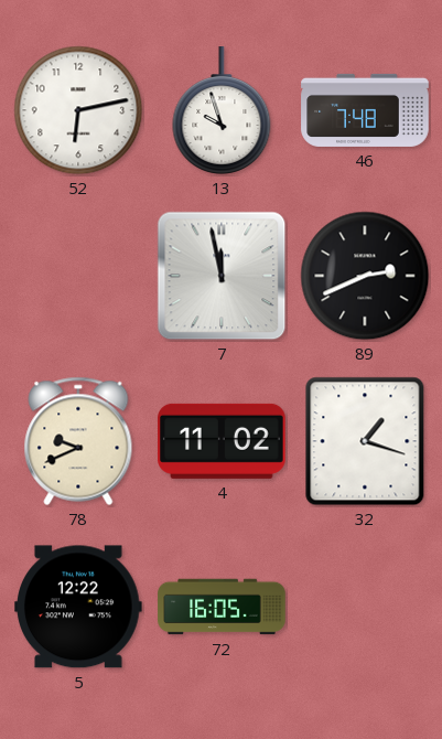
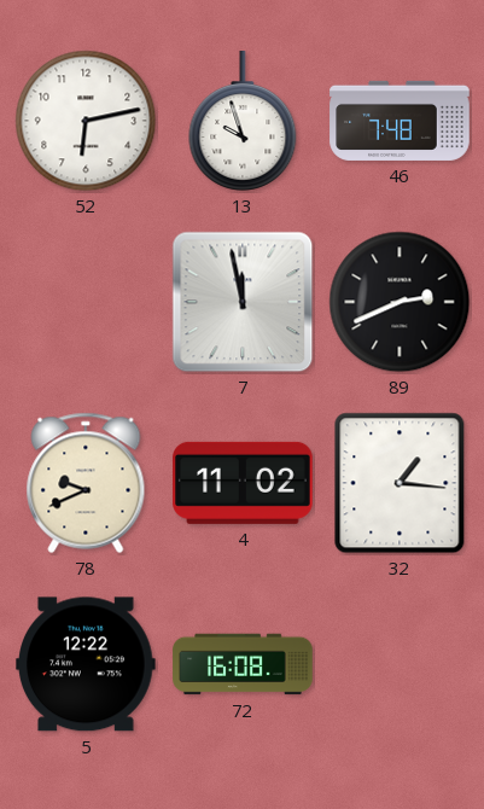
32: 1:18 -> 1:16 (400, 483)
72: 16:05 -> 16:08 (243, 664)
